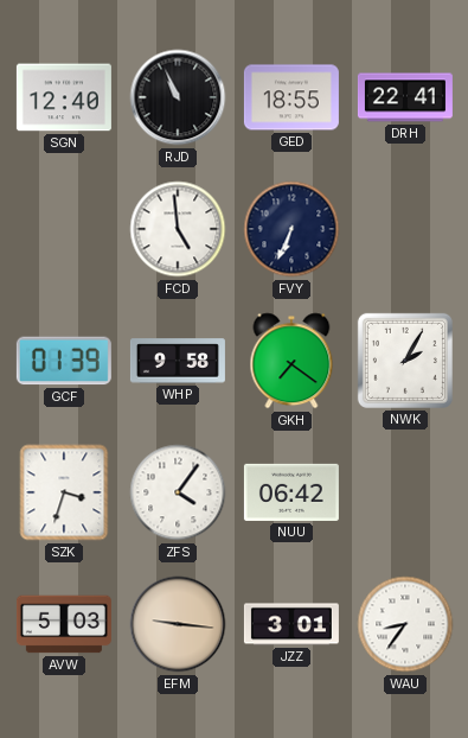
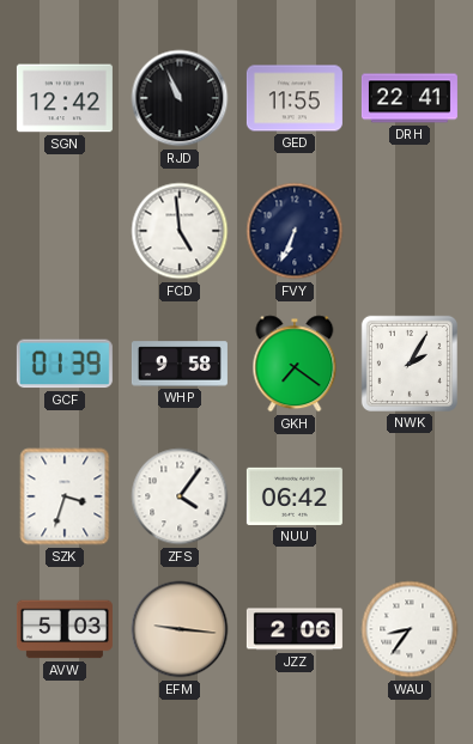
SGN: 12:40 -> 12:42 (65, 98)
GED: 18:55 -> 11:55 (295, 98)
JZZ: 3:01 -> 2:06 (295, 629)
